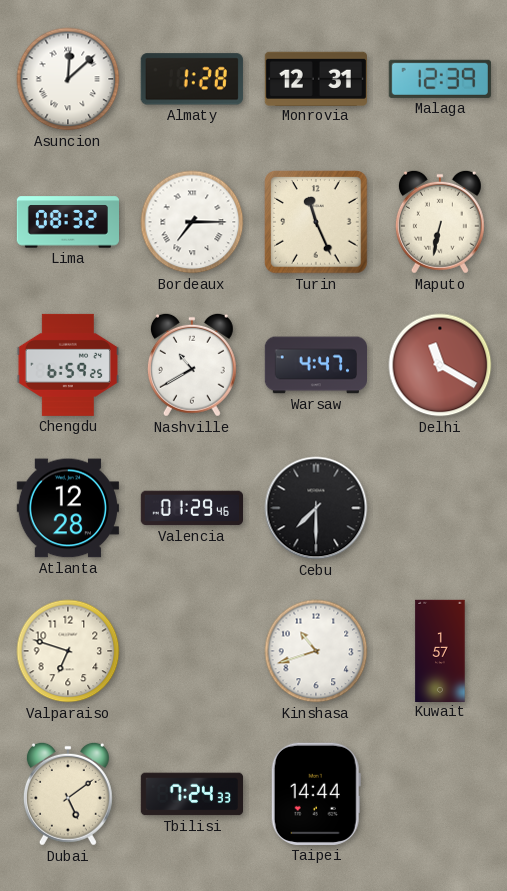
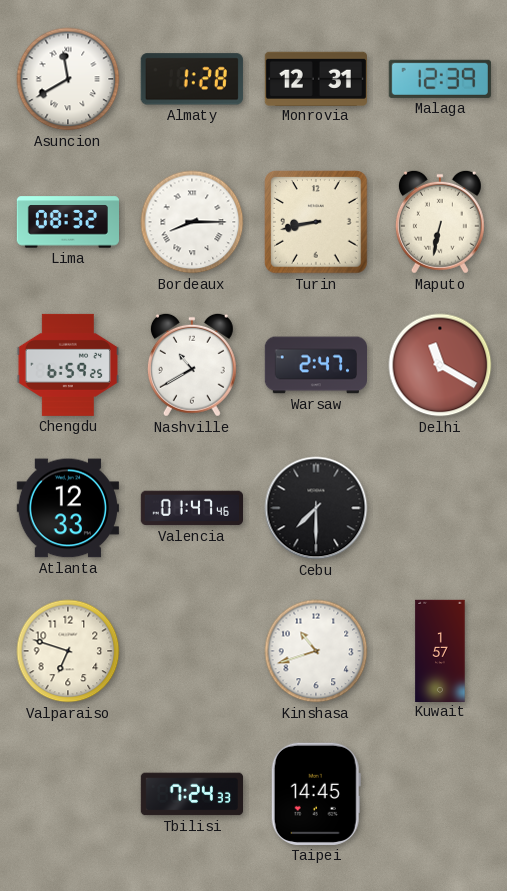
Asuncion: 12:08 -> 11:40 (68, 79)
Bordeaux: 7:15 -> 8:15 (192, 222)
Turin: 11:26 -> 8:43 (316, 222)
Warsaw: 4:47 -> 2:47 (315, 365)
Atlanta: 12:28 -> 12:33 (68, 508)
Valencia: 01:29 -> 01:47 (191, 508)
Dubai: 5:09 -> none (68, 794)
Taipei: 14:44 -> 14:45 (316, 794)
